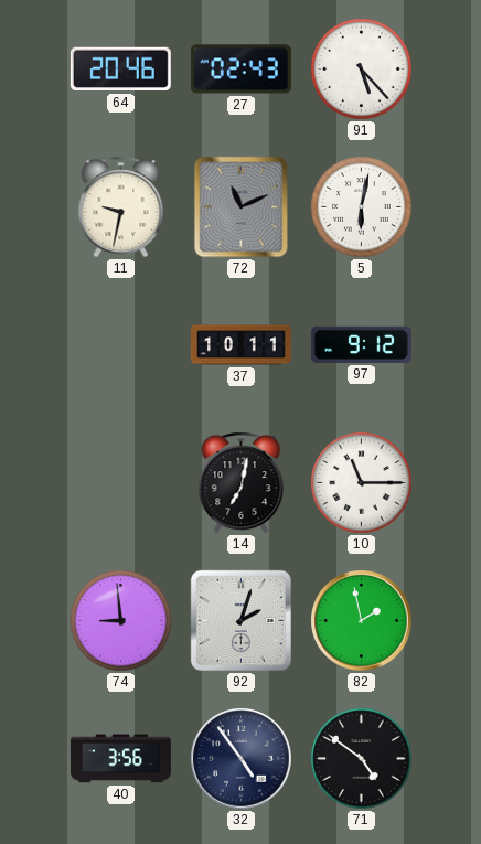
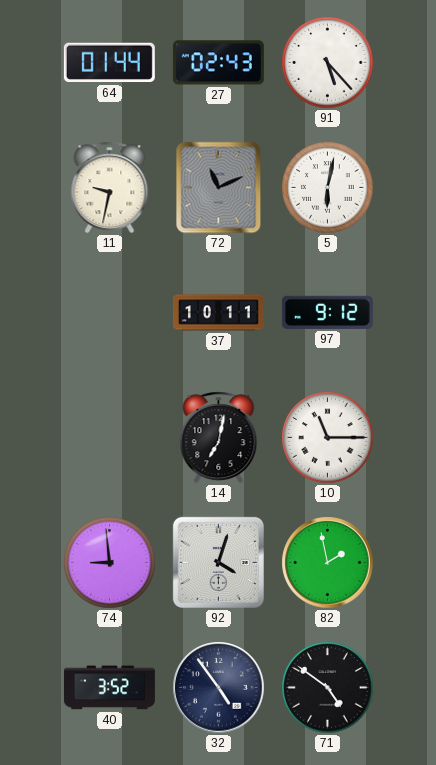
64: 20:46 -> 01:44 (109, 63)
92: 2:03 -> 4:03 (218, 562)
40: 3:56 -> 3:52 (109, 688)
